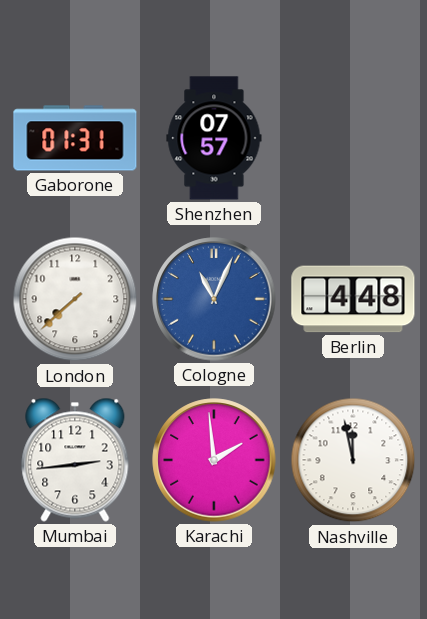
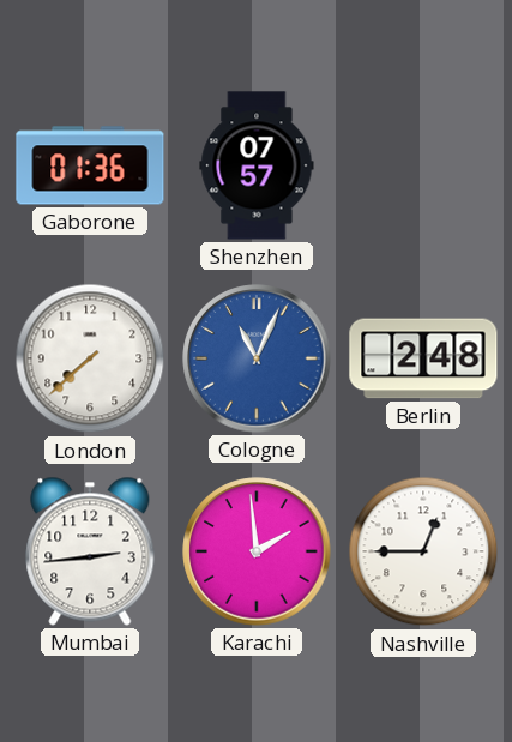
Gaborone: 01:31 -> 01:36 (90, 165)
Berlin: 4:48 -> 2:48 (423, 358)
Nashville: 11:58 -> 12:45 (423, 551)
